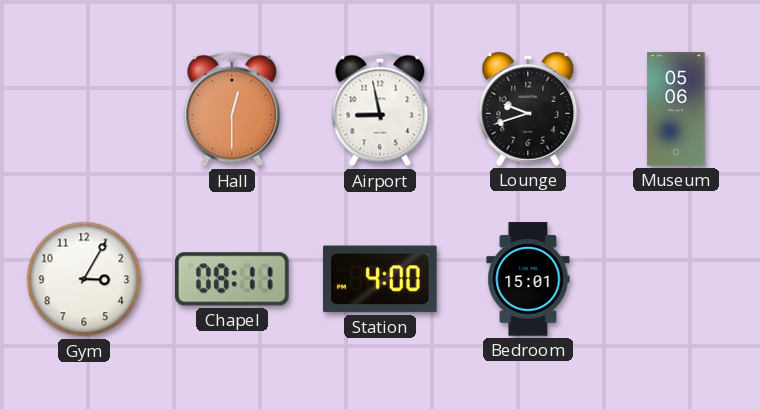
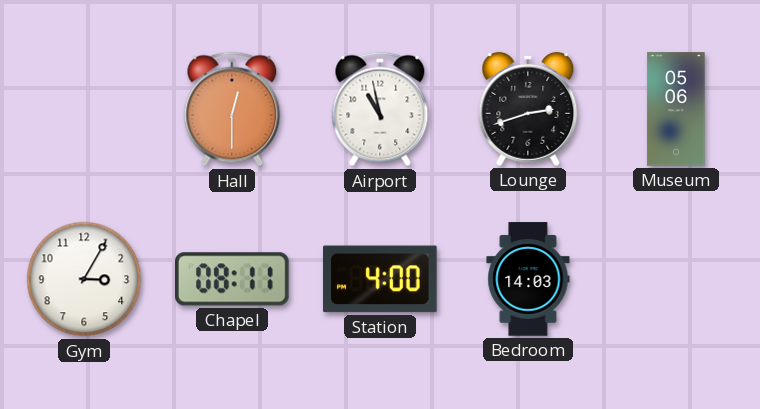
Airport: 8:58 -> 10:58 (380, 109)
Lounge: 9:42 -> 2:42 (528, 109)
Bedroom: 15:01 -> 14:03 (528, 279)
